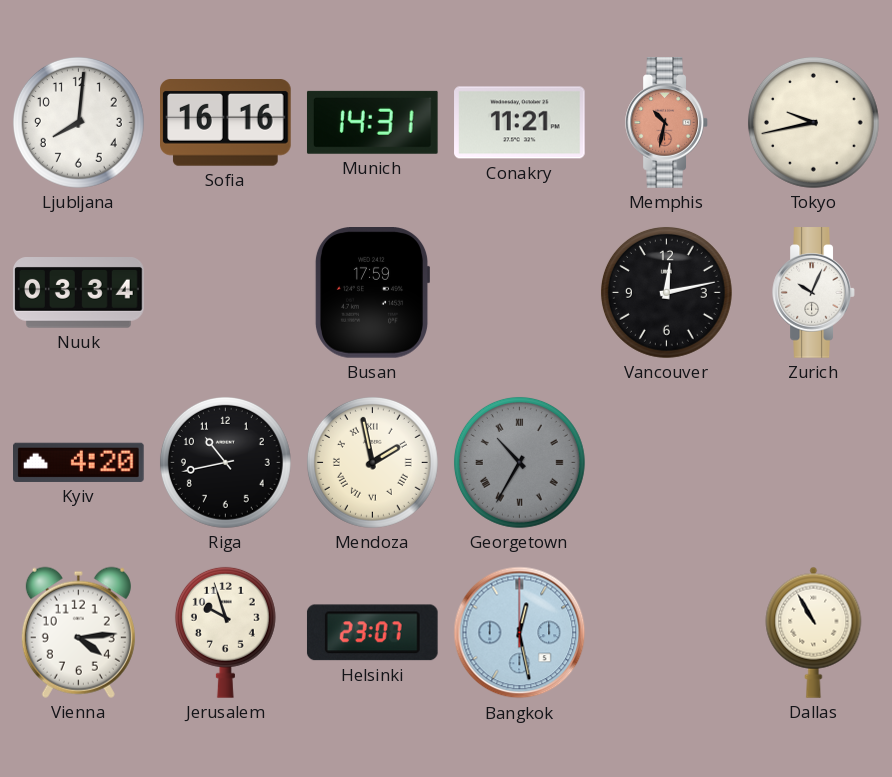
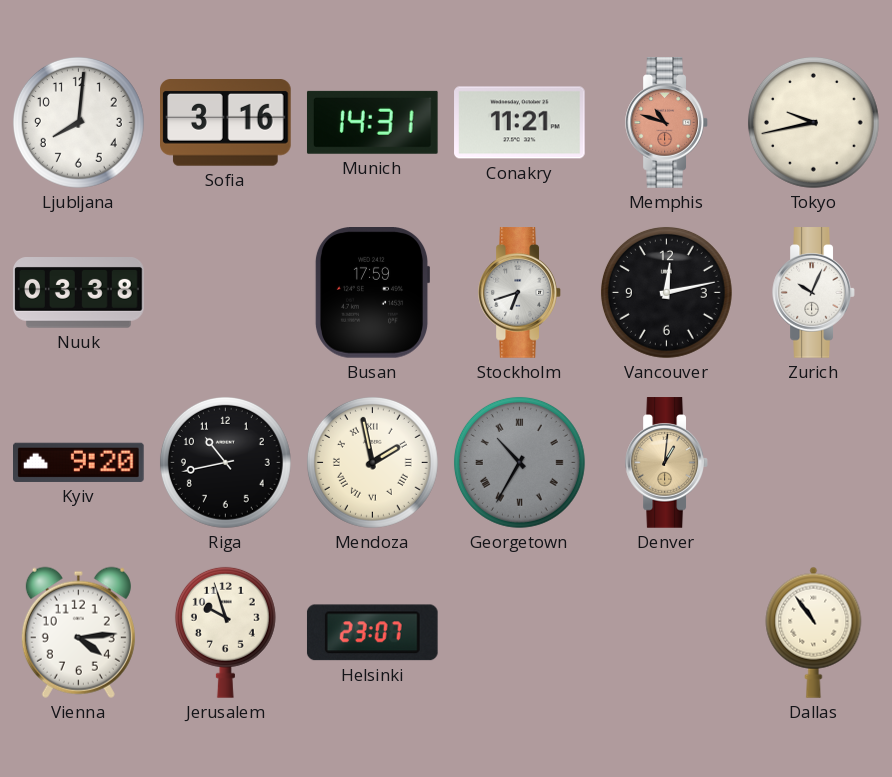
Sofia: 16:16 -> 3:16 (226, 123)
Memphis: 10:32 -> 10:48 (667, 123)
Nuuk: 03:34 -> 03:38 (79, 293)
Stockholm: none -> 6:42 (520, 293)
Kyiv: 4:20 -> 9:20 (79, 462)
Denver: none -> 1:01 (667, 463)
Bangkok: 12:28 -> none (520, 633)
Dallas: 10:55 -> 10:54 (814, 632)
